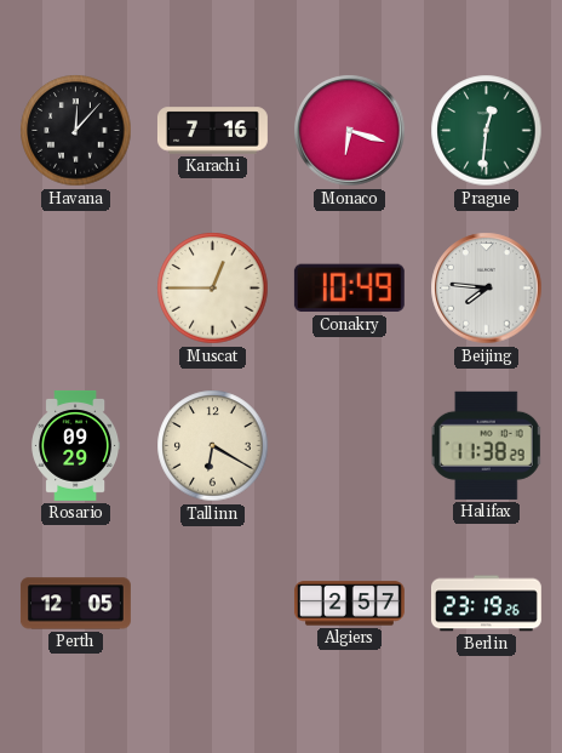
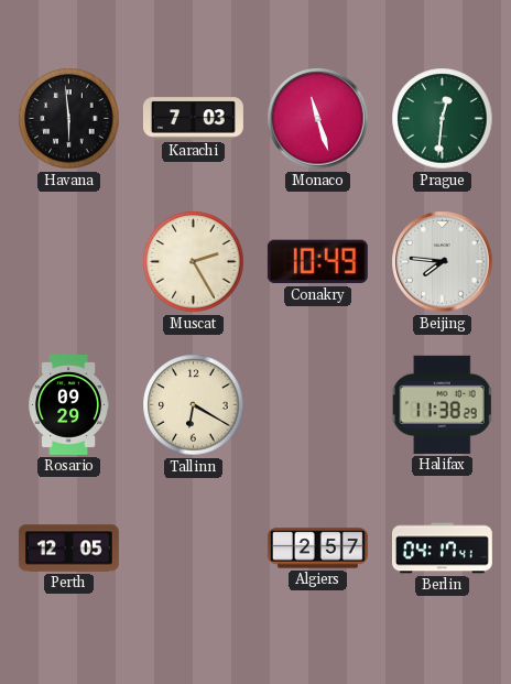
Havana: 12:07 -> 5:59 (69, 119)
Karachi: 7:16 -> 7:03 (193, 119)
Monaco: 6:18 -> 11:27 (318, 119)
Muscat: 12:45 -> 2:25 (194, 262)
Berlin: 23:19 -> 04:17 (442, 549)
